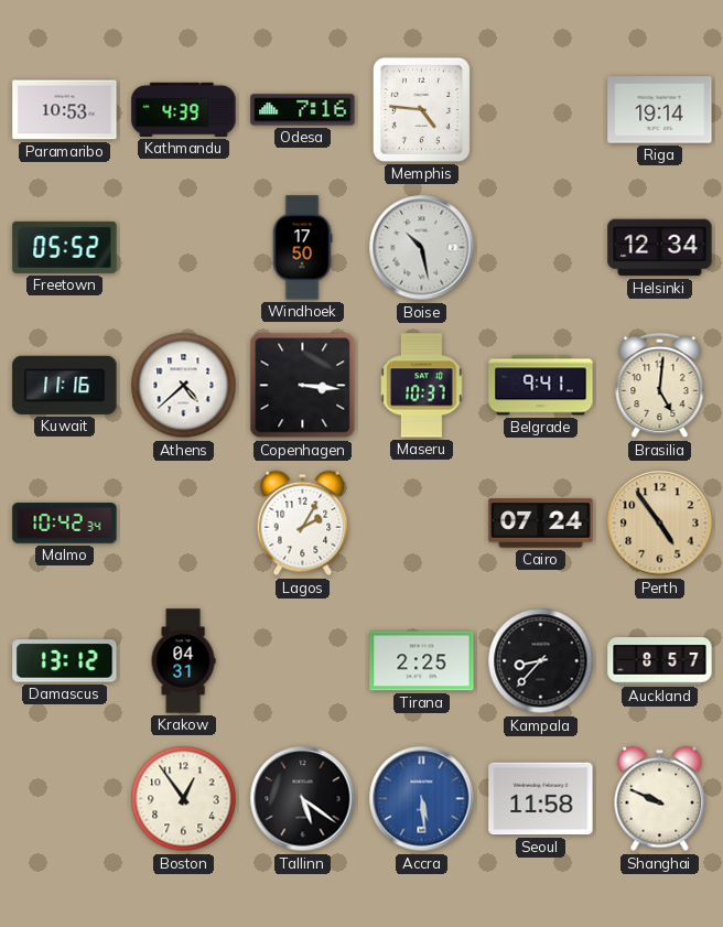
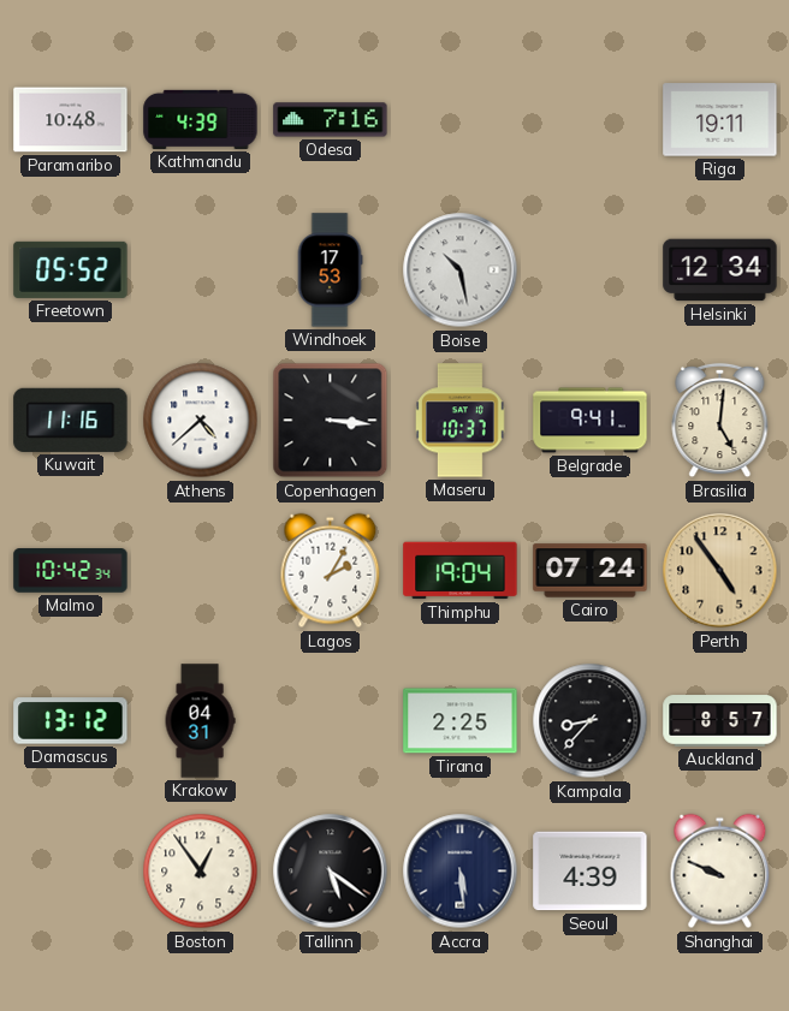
Paramaribo: 10:53 -> 10:48 (71, 120)
Memphis: 4:46 -> none (421, 109)
Riga: 19:14 -> 19:11 (720, 120)
Windhoek: 17:50 -> 17:53 (330, 270)
Thimphu: none -> 19:04 (461, 571)
Accra dial: blue -> navy (461, 872)
Seoul: 11:58 -> 4:39 (591, 872)
